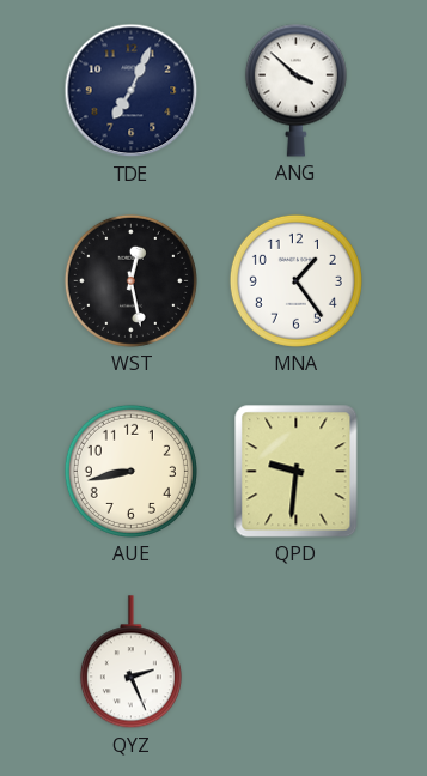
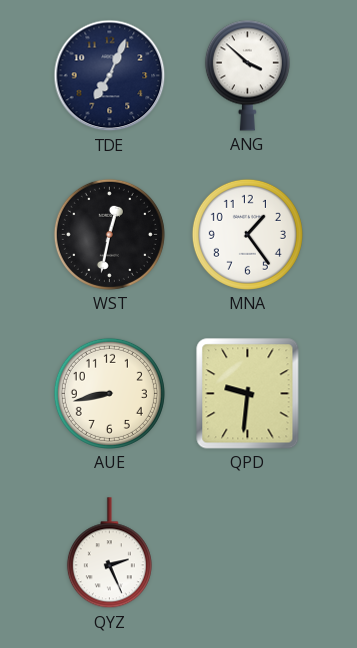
WST: 12:28 -> 12:32 (109, 234)
